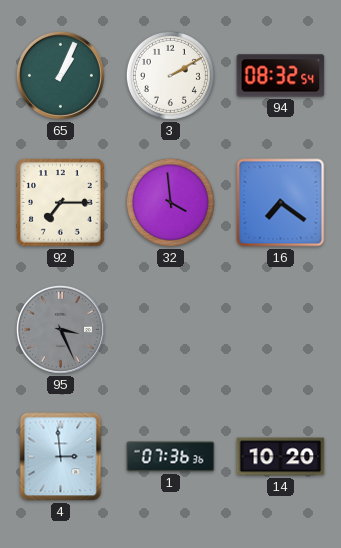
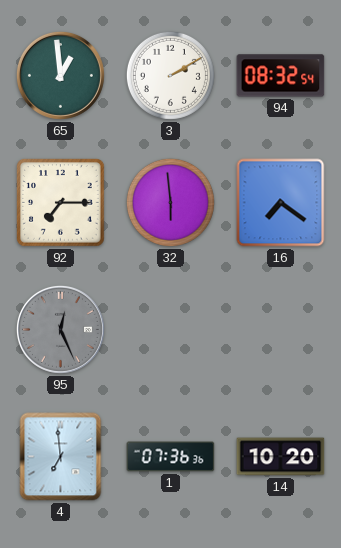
65: 1:04 -> 12:59 (60, 75)
32: 3:59 -> 5:59 (170, 202)
95: 3:26 -> 12:26 (60, 329)
4: 2:59 -> 6:59 (61, 457)
